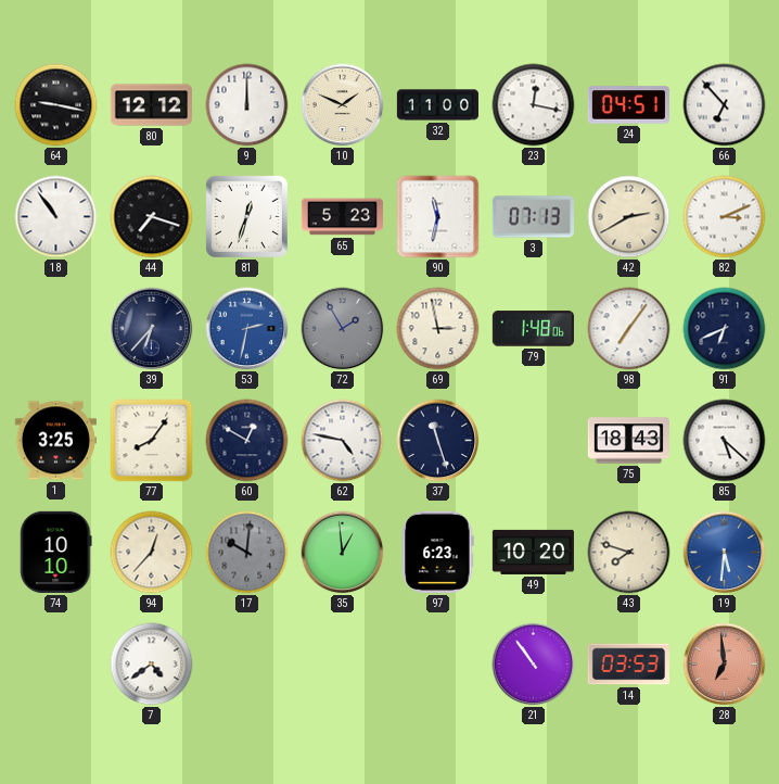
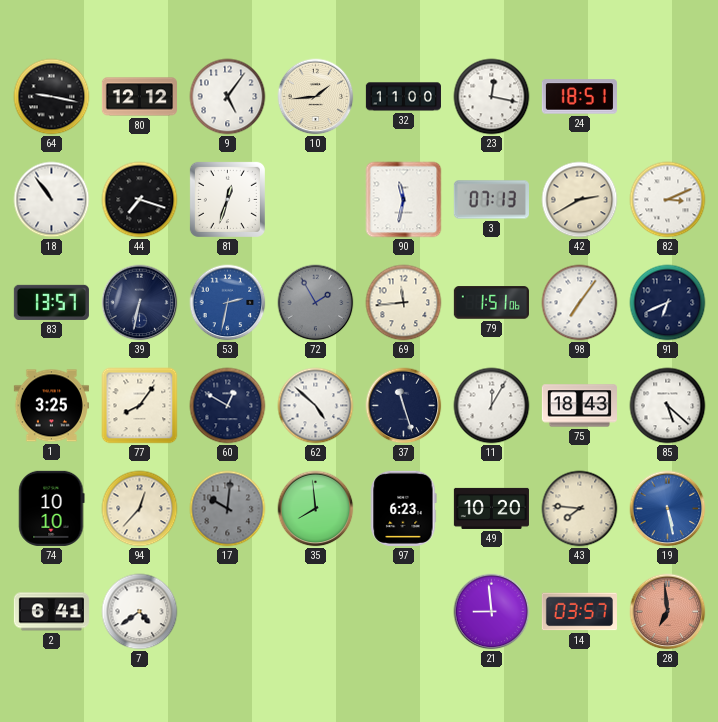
9: 12:00 -> 5:06 (228, 97)
10: 1:49 -> 1:44 (316, 97)
24: 04:51 -> 18:51 (579, 97)
66: 6:53 -> none (725, 105)
65: 5:23 -> none (342, 217)
83: none -> 13:57 (51, 302)
39: 6:37 -> 6:32 (140, 303)
69: 2:58 -> 11:44 (404, 303)
79: 1:48 -> 1:51 (491, 303)
62: 4:47 -> 4:52 (316, 406)
11: none -> 12:05 (492, 406)
35: 12:59 -> 7:59 (316, 509)
43: 7:48 -> 7:46 (580, 509)
19: 5:31 -> 5:28 (668, 509)
2: none -> 6:41 (51, 612)
21: 10:54 -> 8:59 (492, 612)
14: 03:53 -> 03:57 (579, 612)
